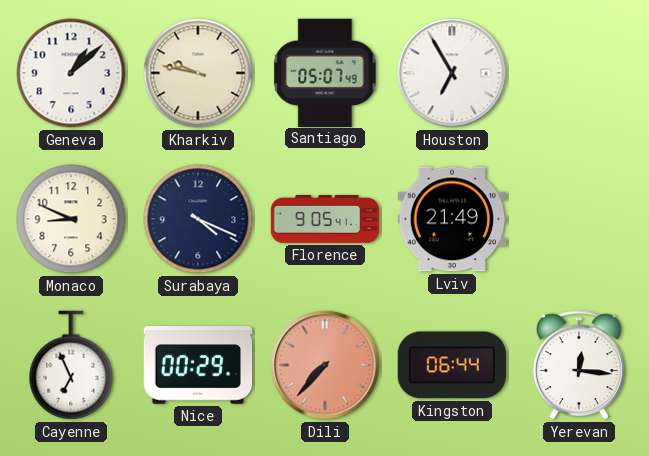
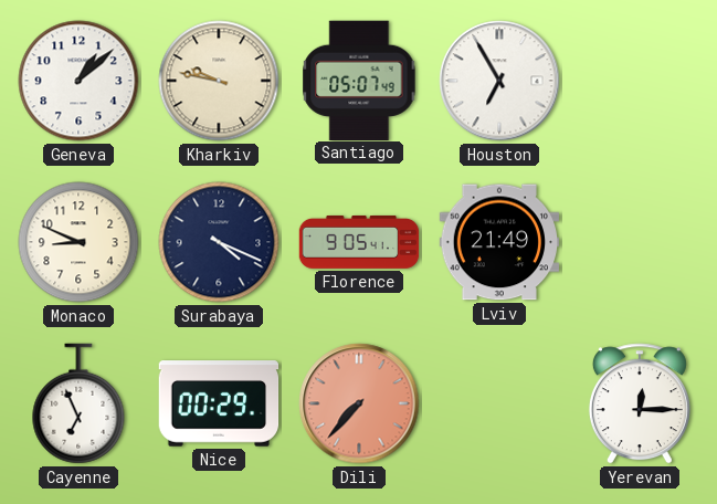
Kingston: 06:44 -> none (452, 365)
Yerevan: 12:16 -> 12:15 (640, 403)
